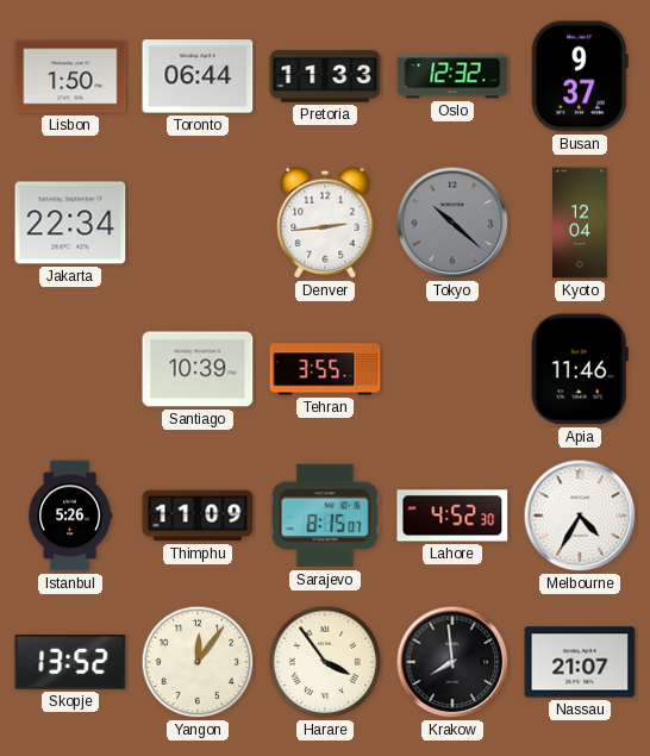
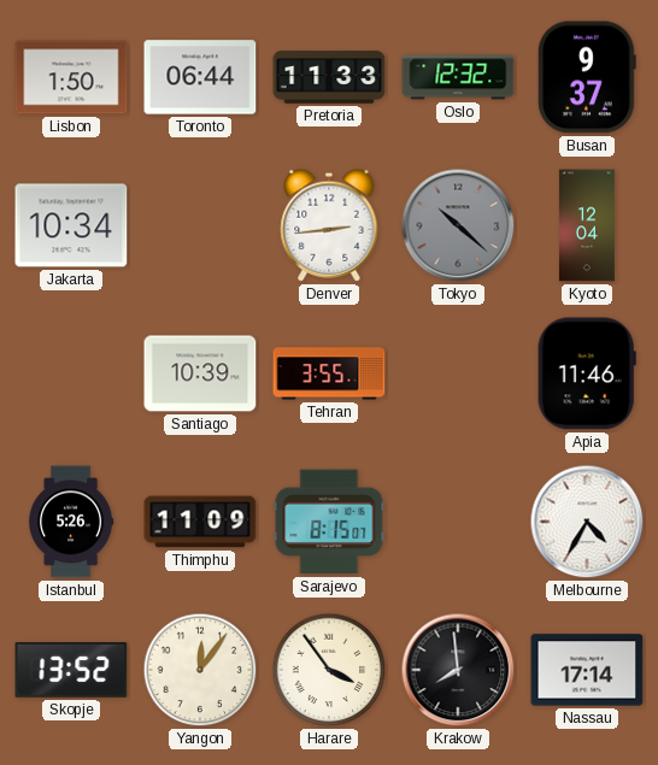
Jakarta: 22:34 -> 10:34 (71, 225)
Lahore: 4:52 -> none (452, 516)
Nassau: 21:07 -> 17:14 (587, 670)
